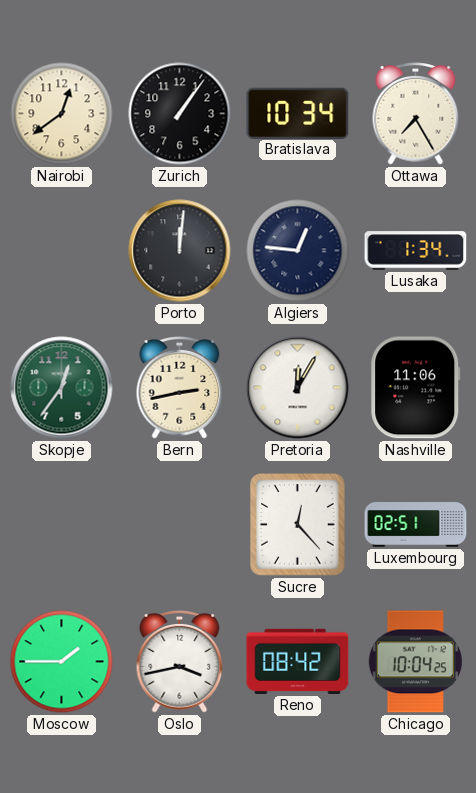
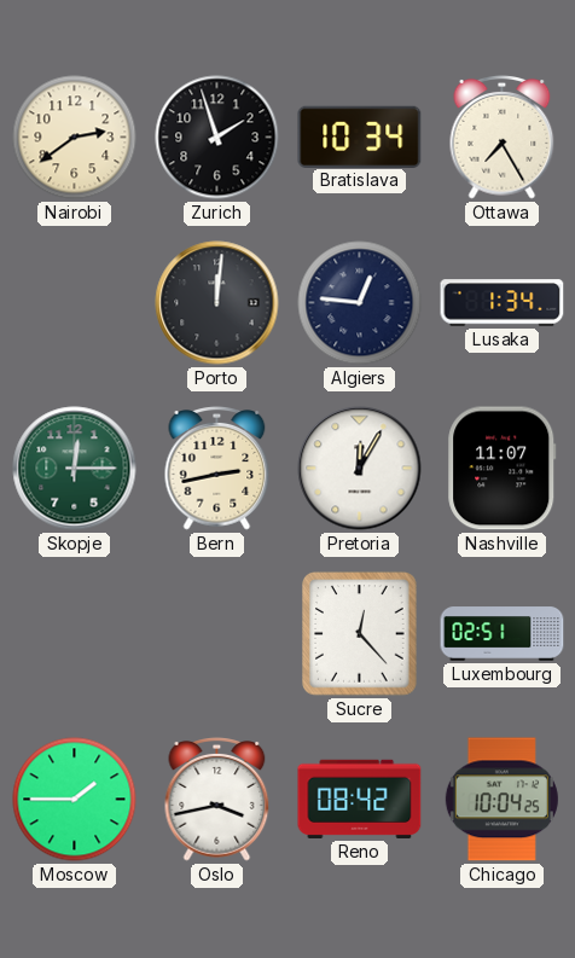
Nairobi: 12:39 -> 2:39 (75, 138)
Zurich: 1:06 -> 1:57 (217, 138)
Skopje: 12:36 -> 12:15 (75, 469)
Nashville: 11:06 -> 11:07 (503, 469)
